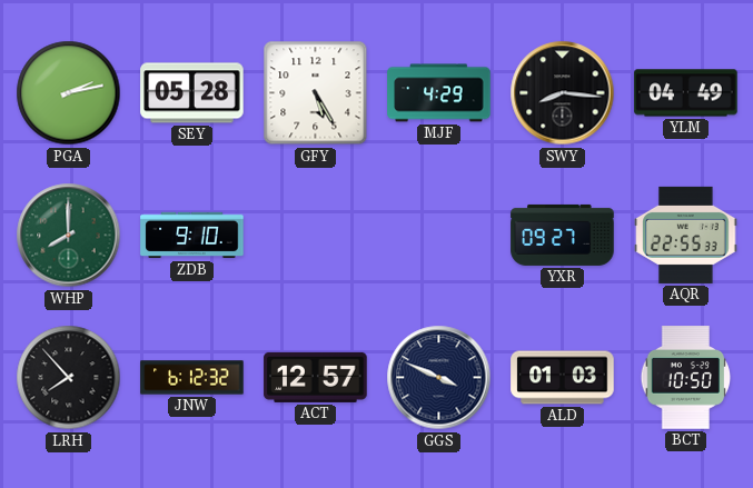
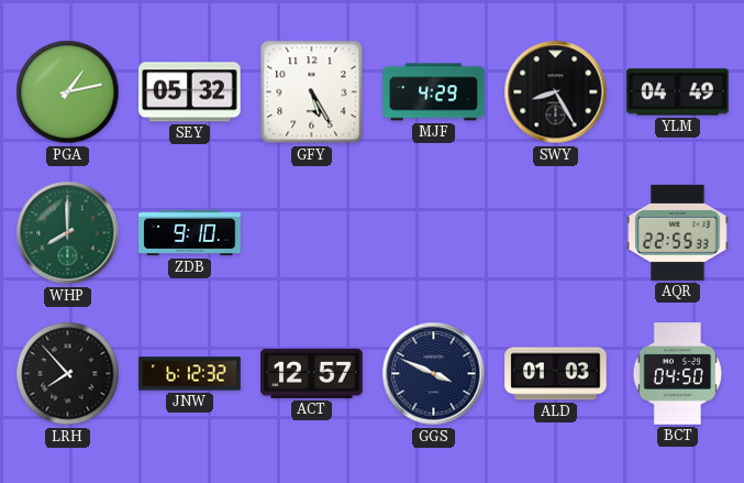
PGA: 2:13 -> 1:13 (68, 92)
SEY: 05:28 -> 05:32 (190, 92)
SWY: 8:16 -> 8:25 (556, 92)
YXR: 09:27 -> none (563, 235)
BCT: 10:50 -> 04:50 (678, 374)
